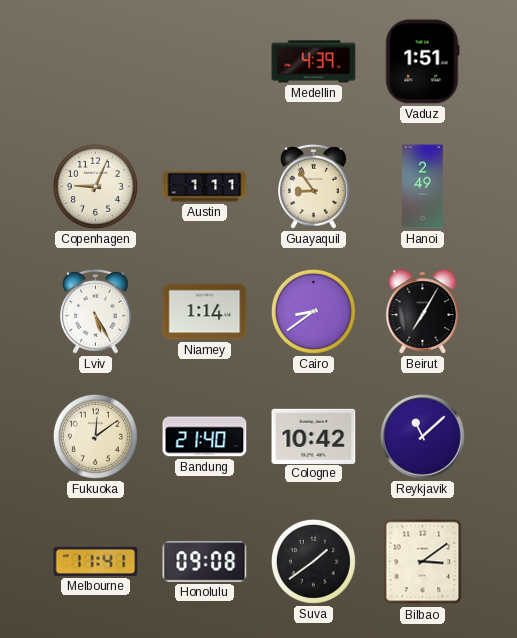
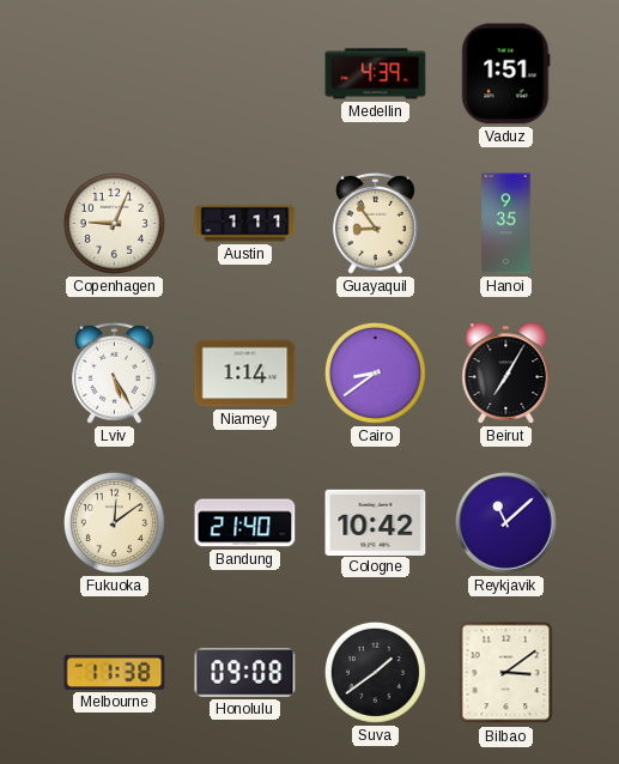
Hanoi: 2:49 -> 9:35 (506, 224)
Melbourne: 11:41 -> 11:38 (115, 672)
